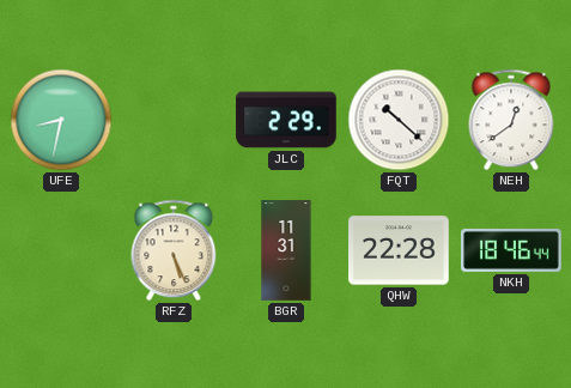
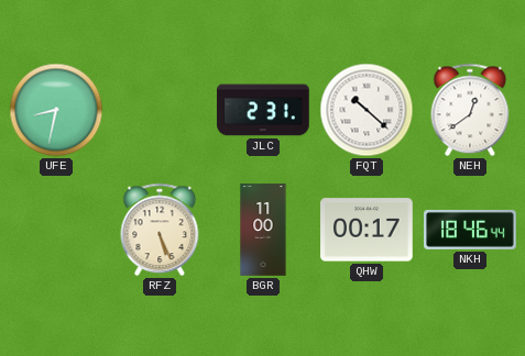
JLC: 2:29 -> 2:31 (263, 110)
BGR: 11:31 -> 11:00 (263, 230)
QHW: 22:28 -> 00:17 (367, 230)
